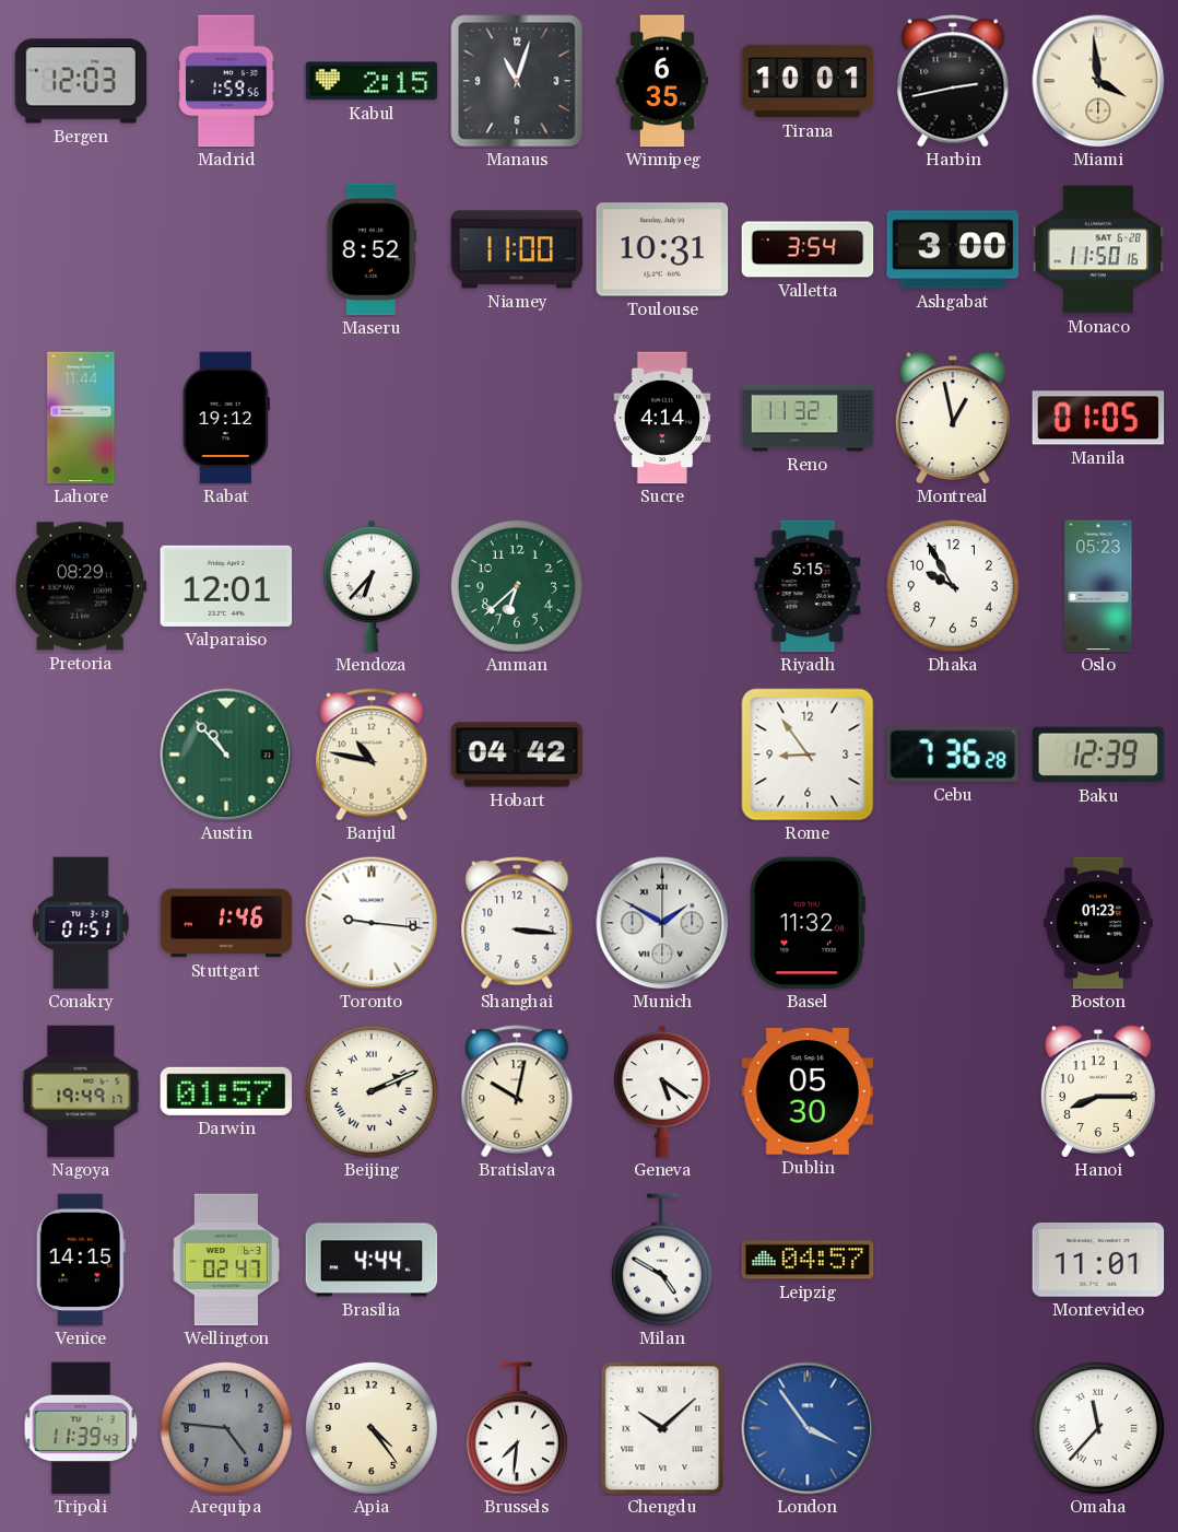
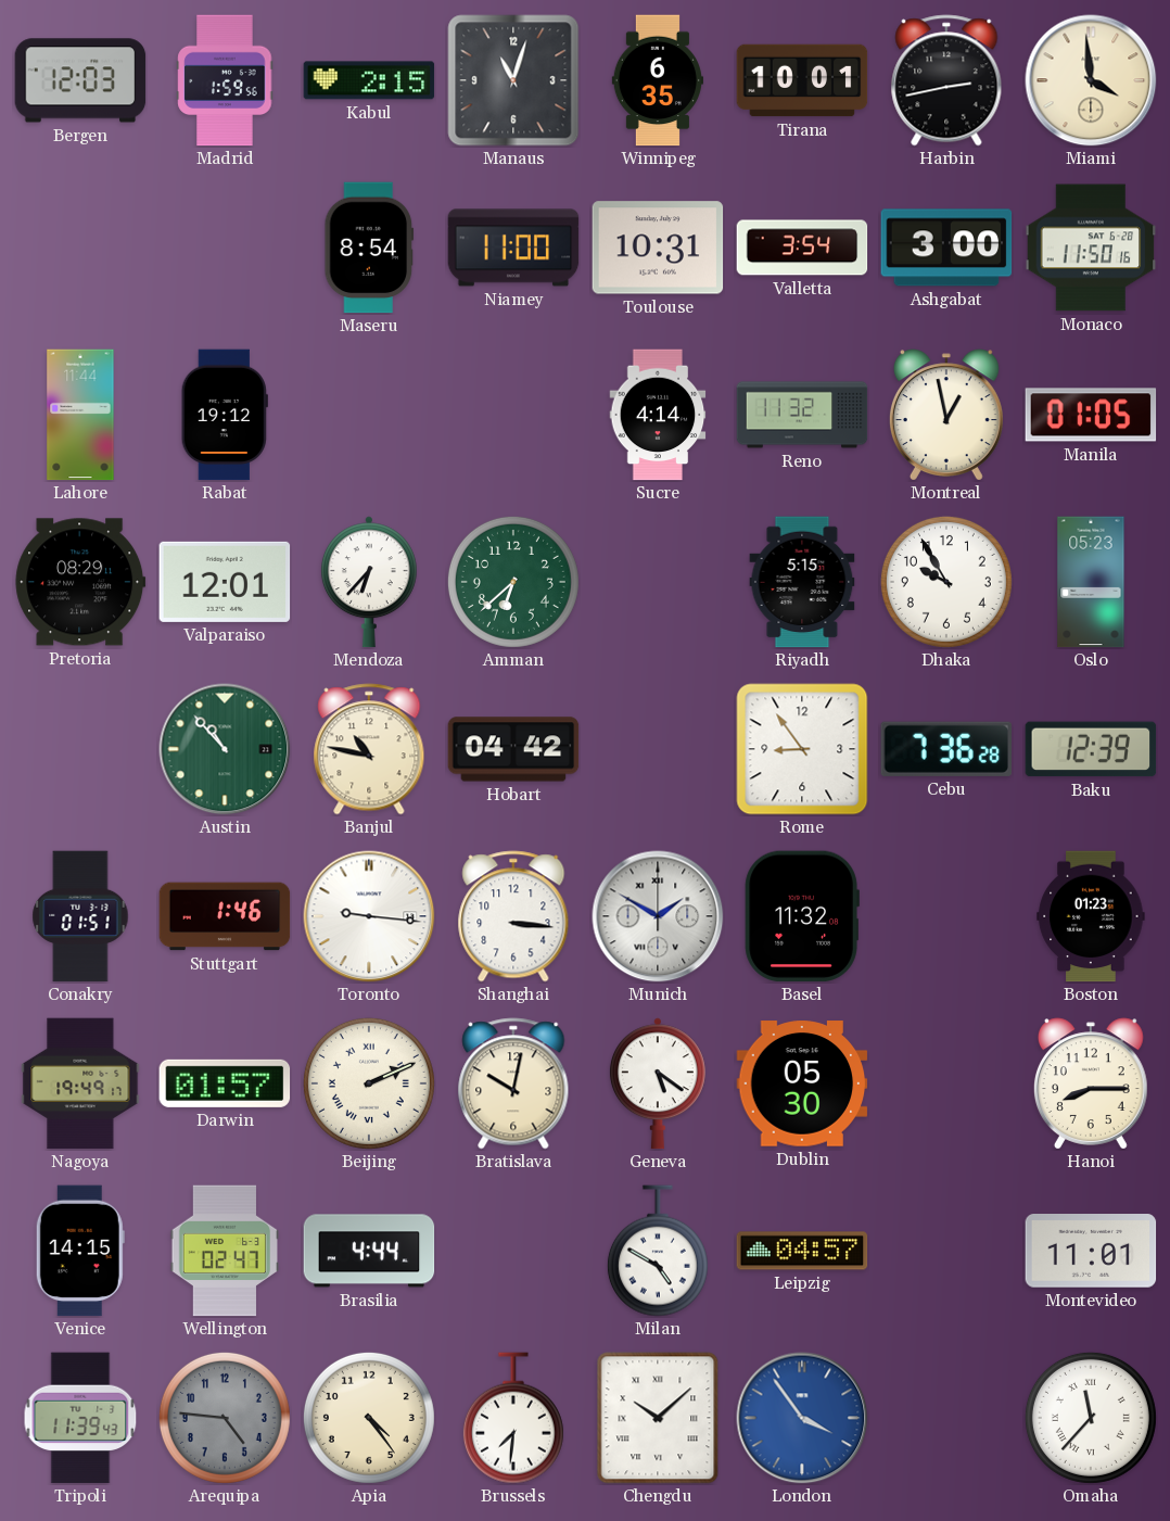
Maseru: 8:52 -> 8:54 (369, 248)
